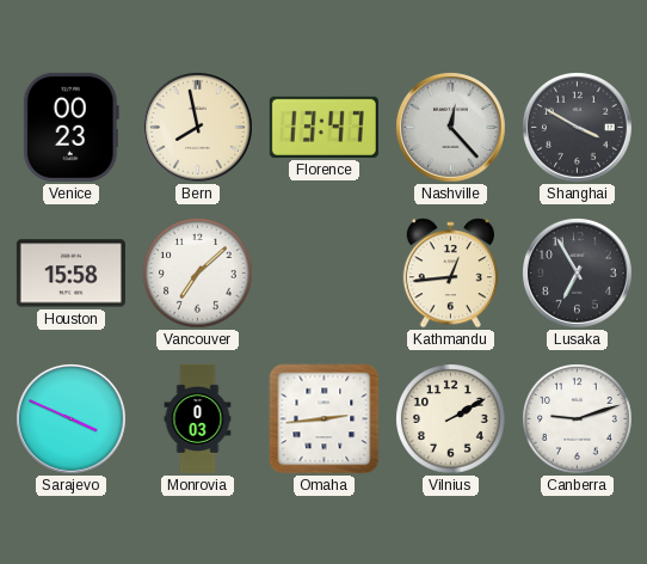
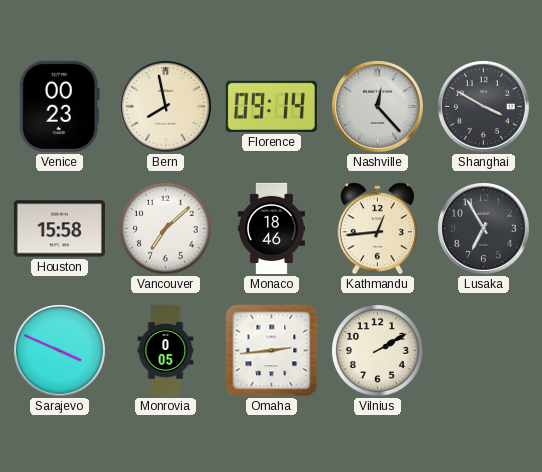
Florence: 13:47 -> 09:14 (271, 106)
Monaco: none -> 18:46 (271, 228)
Monrovia: 0:03 -> 0:05 (166, 350)
Canberra: 9:12 -> none (578, 419)
